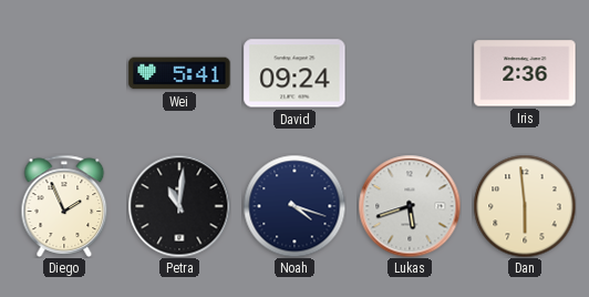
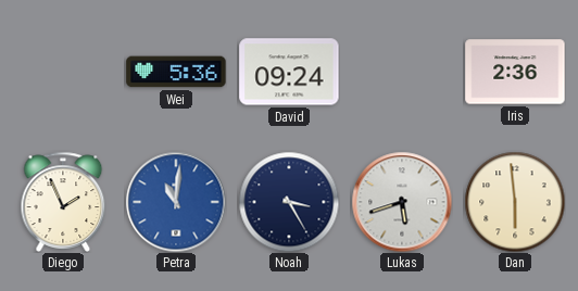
Wei: 5:41 -> 5:36 (176, 72)
Petra dial: black -> blue (176, 202)
Noah: 4:18 -> 3:25 (289, 202)
